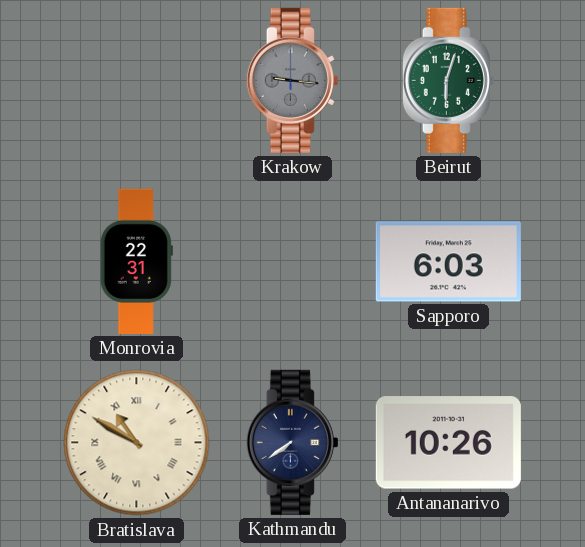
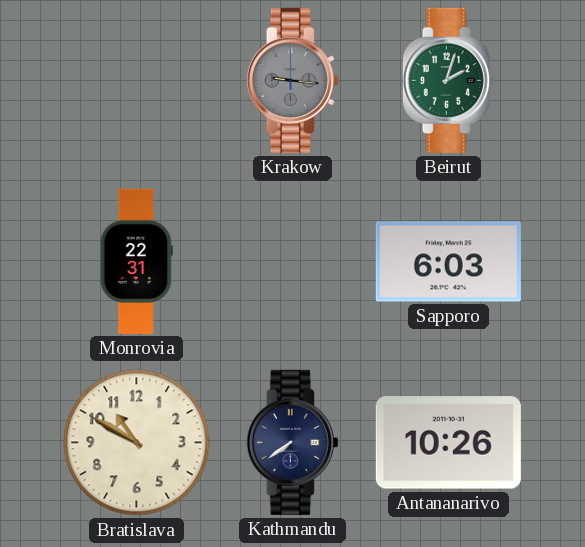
Beirut: 6:03 -> 2:03 (448, 80)
Bratislava numerals: Roman -> Arabic (137, 443)
